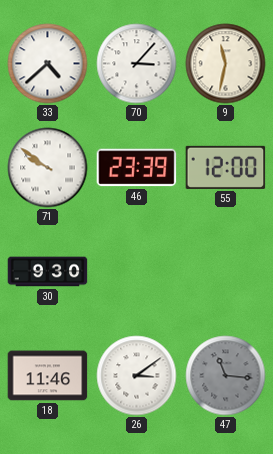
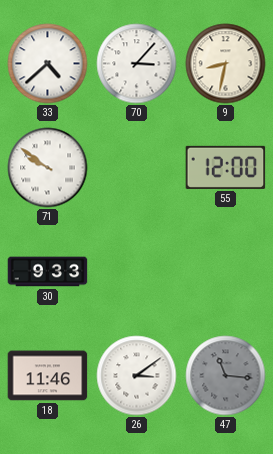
9: 11:32 -> 8:32 (226, 64)
46: 23:39 -> none (137, 168)
30: 9:30 -> 9:33 (48, 272)
